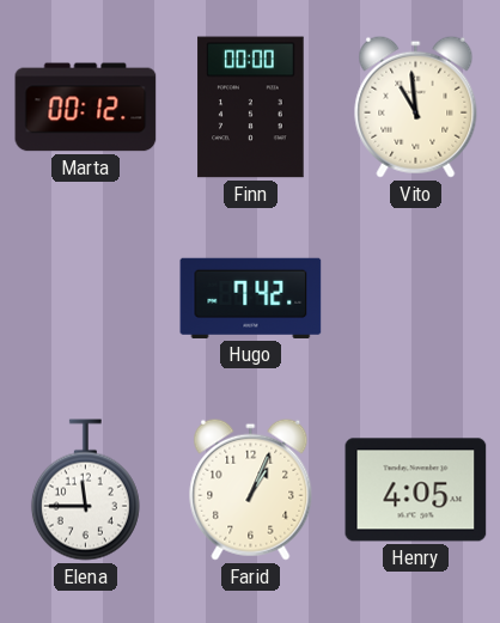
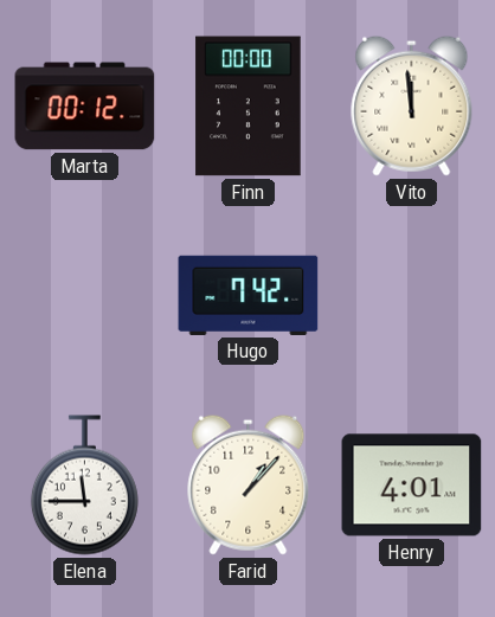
Vito: 10:59 -> 11:59 (412, 105)
Farid: 1:04 -> 1:07 (249, 484)
Henry: 4:05 -> 4:01 (412, 486)
